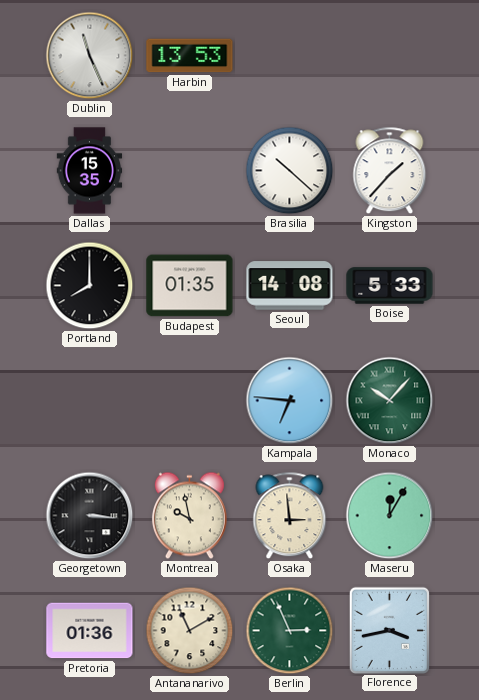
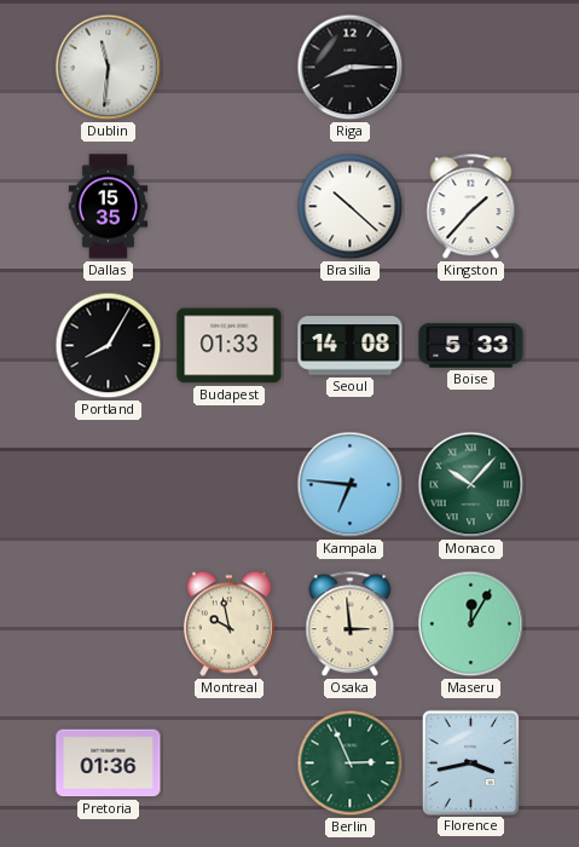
Dublin: 11:26 -> 11:31 (109, 68)
Harbin: 13:53 -> none (190, 56)
Riga: none -> 8:15 (351, 68)
Portland: 8:00 -> 8:05 (109, 346)
Budapest: 01:35 -> 01:33 (230, 346)
Georgetown: 3:16 -> none (90, 516)
Antananarivo: 11:10 -> none (190, 631)
